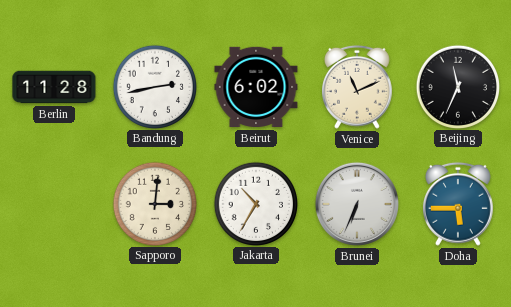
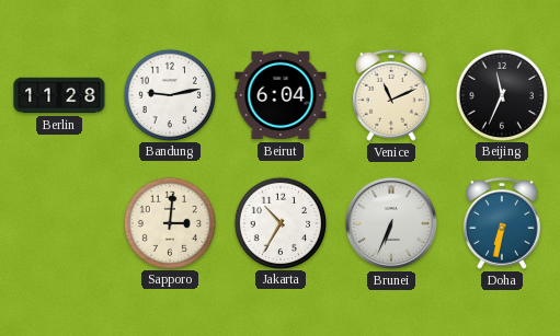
Bandung: 2:43 -> 9:13 (169, 94)
Beirut: 6:02 -> 6:04 (281, 95)
Doha: 5:45 -> 6:32 (502, 223)
